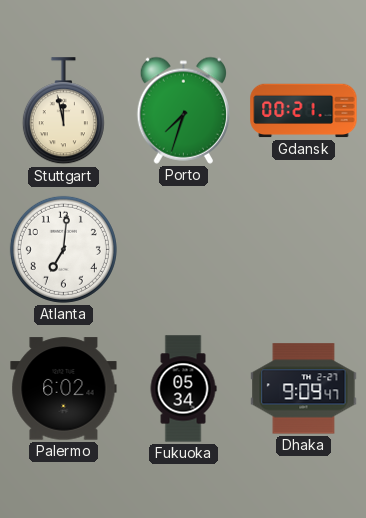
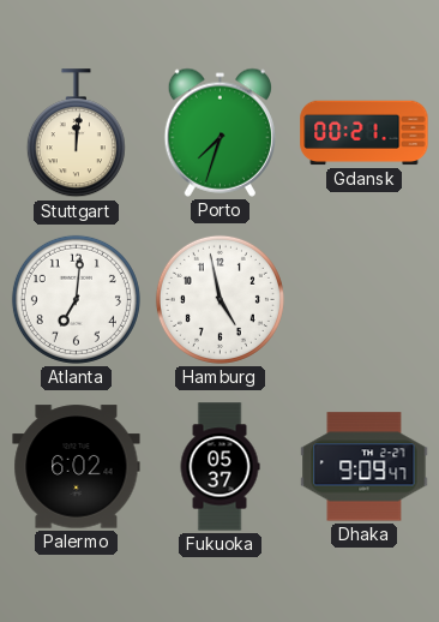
Stuttgart: 11:58 -> 12:01 (76, 133)
Hamburg: none -> 4:58 (220, 299)
Fukuoka: 05:34 -> 05:37 (220, 467)
